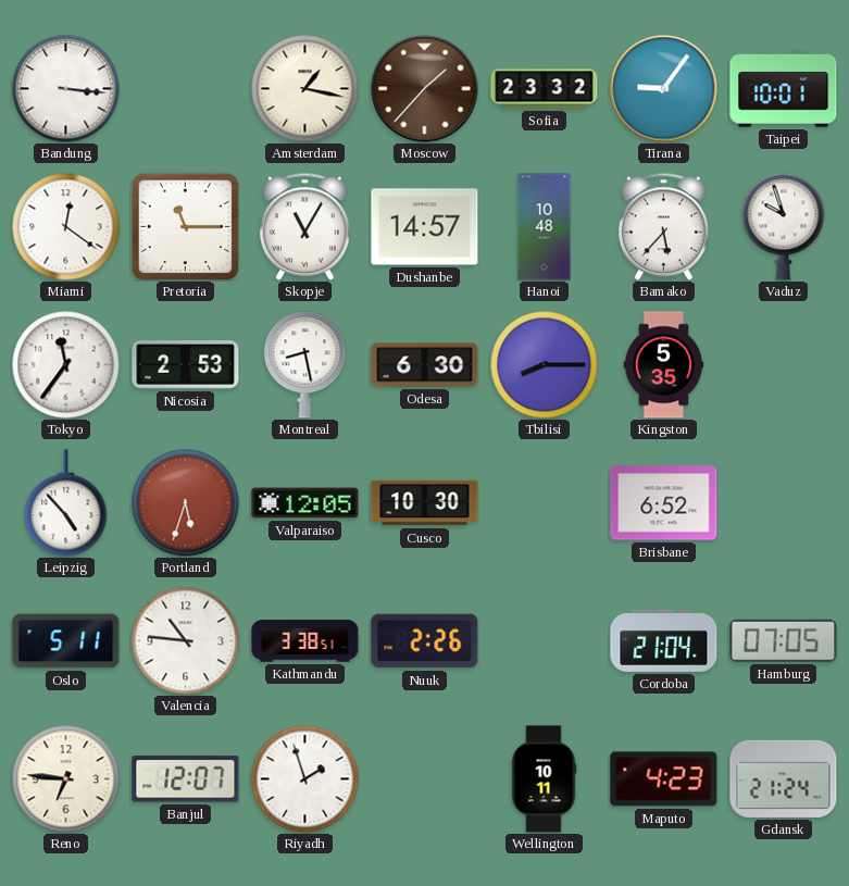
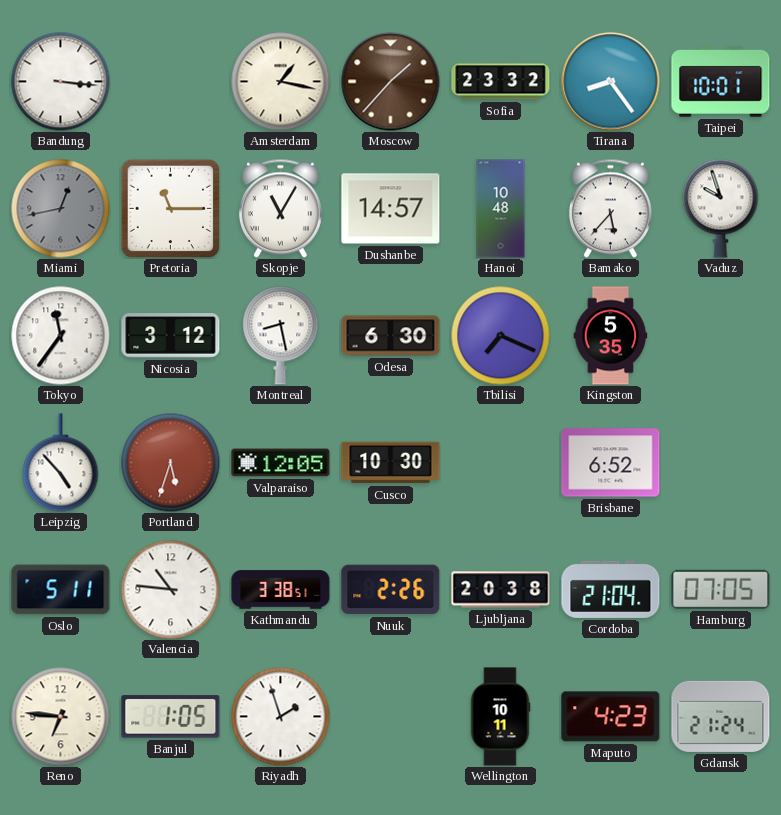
Tirana: 9:06 -> 8:24 (611, 82)
Miami: 12:21 -> 12:43 (61, 209)
Miami dial: white -> grey (61, 209)
Nicosia: 2:53 -> 3:12 (171, 336)
Tbilisi: 8:15 -> 7:19 (501, 336)
Ljubljana: none -> 20:38 (501, 590)
Banjul: 12:07 -> 1:05 (171, 717)
